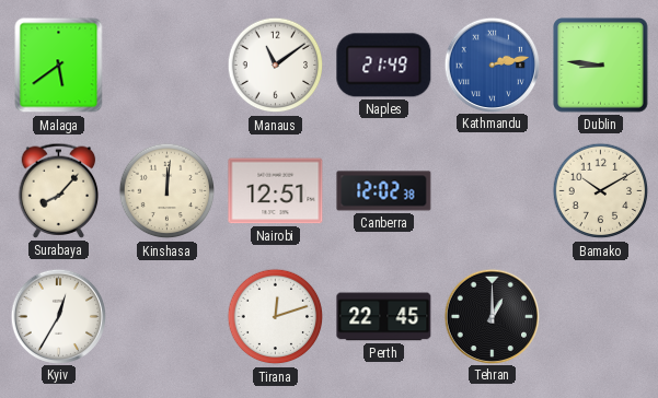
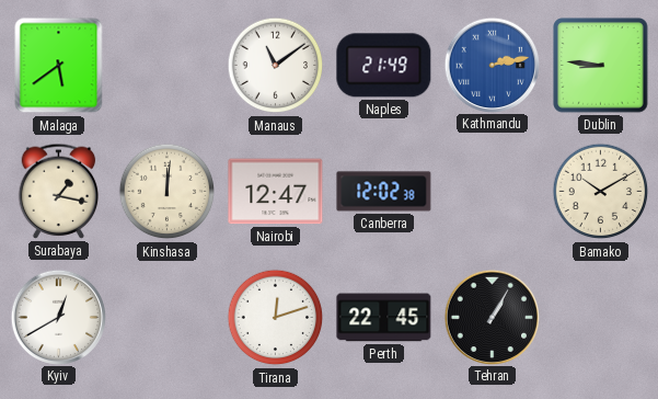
Surabaya: 8:07 -> 1:17 (59, 191)
Nairobi: 12:51 -> 12:47 (276, 192)
Kyiv: 12:35 -> 12:40 (58, 317)
Tehran: 1:00 -> 1:05 (492, 317)
